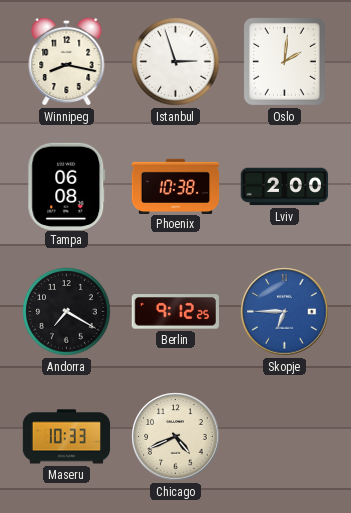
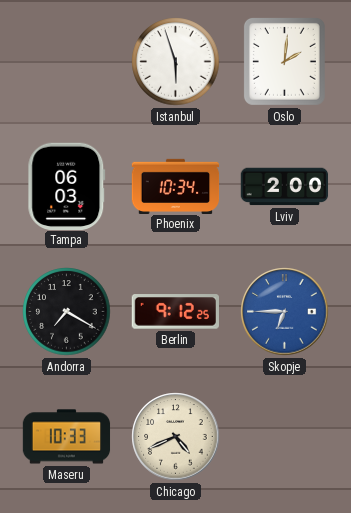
Winnipeg: 8:17 -> none (67, 61)
Istanbul: 2:57 -> 5:57 (176, 62)
Tampa: 06:08 -> 06:03 (67, 186)
Phoenix: 10:38 -> 10:34 (176, 186)
